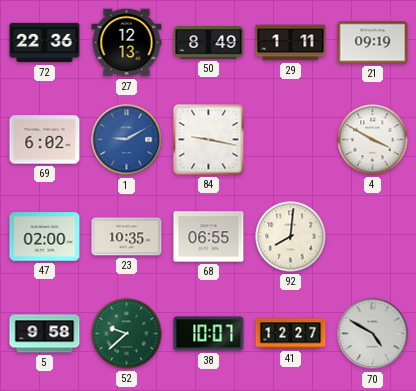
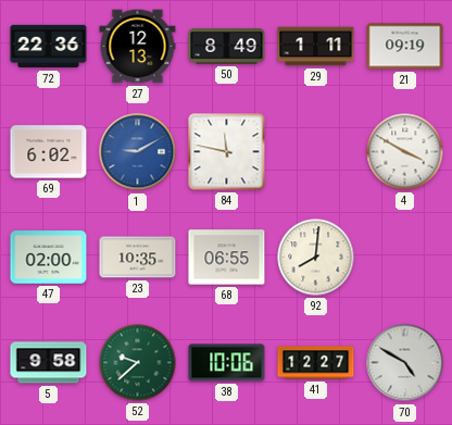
84: 9:17 -> 11:47 (227, 152)
38: 10:07 -> 10:06 (227, 363)
